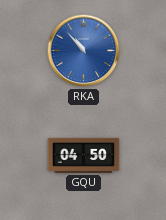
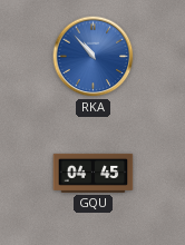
GQU: 04:50 -> 04:45 (94, 173)
